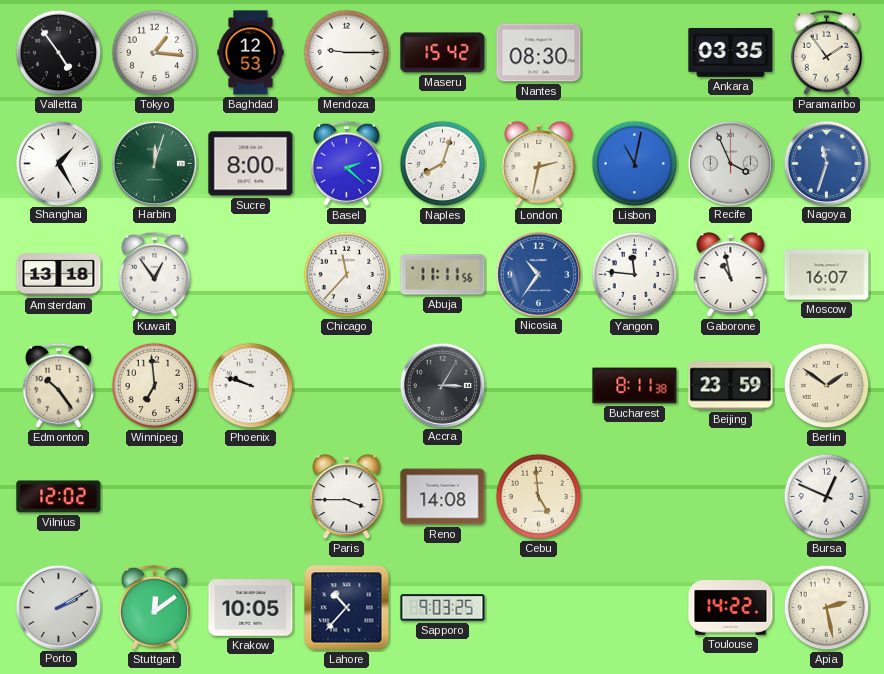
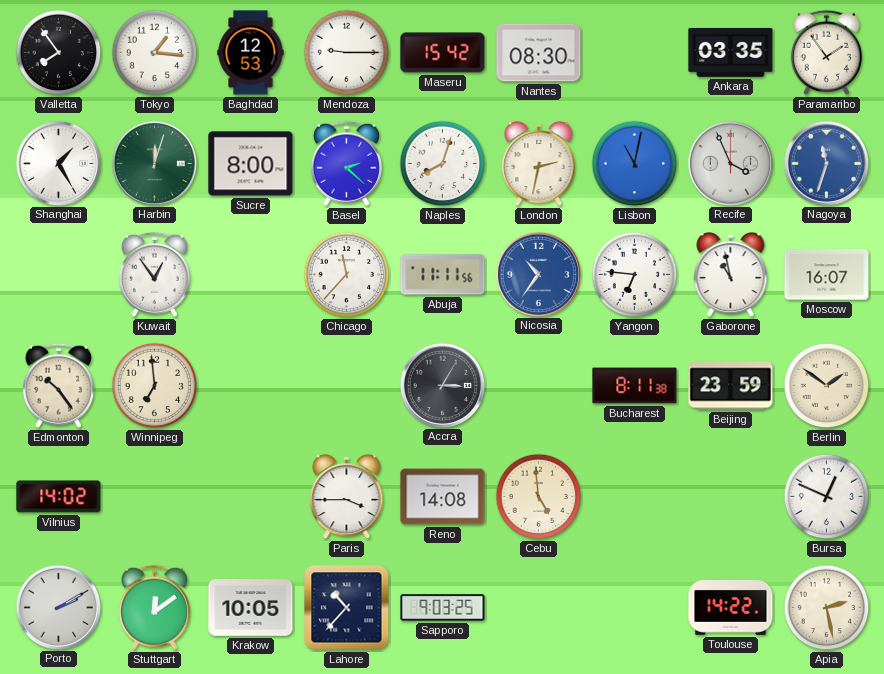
Valletta: 4:54 -> 7:54 (59, 53)
Amsterdam: 13:18 -> none (59, 275)
Yangon: 11:46 -> 6:46 (635, 275)
Phoenix: 9:48 -> none (251, 386)
Vilnius: 12:02 -> 14:02 (59, 497)
